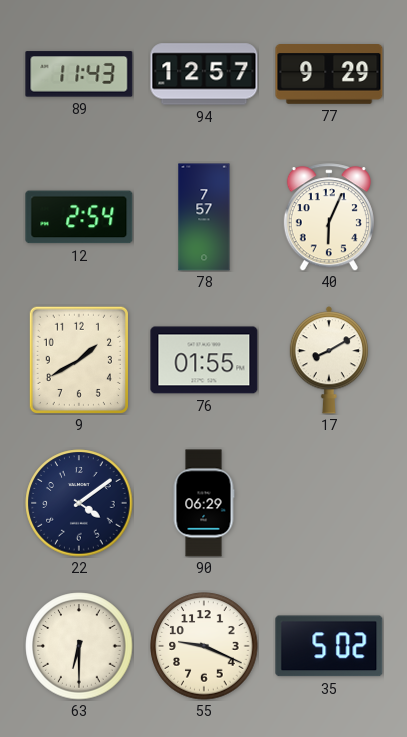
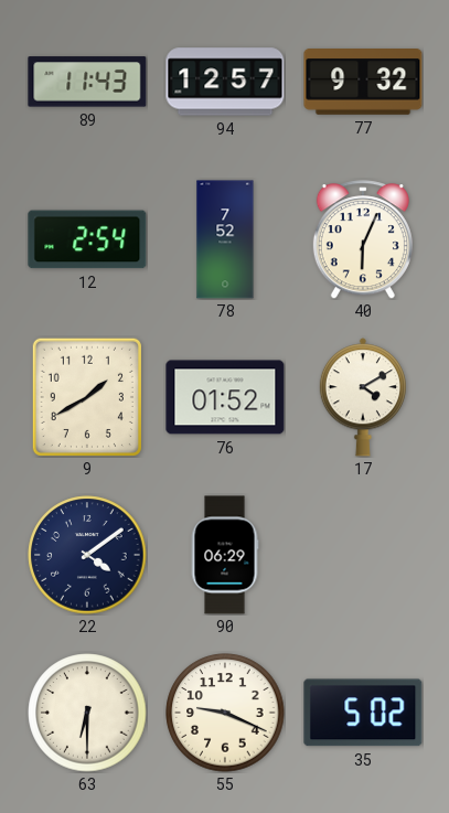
77: 9:29 -> 9:32 (363, 83)
78: 7:57 -> 7:52 (225, 239)
76: 01:55 -> 01:52 (225, 397)
17: 8:10 -> 4:10 (363, 397)
